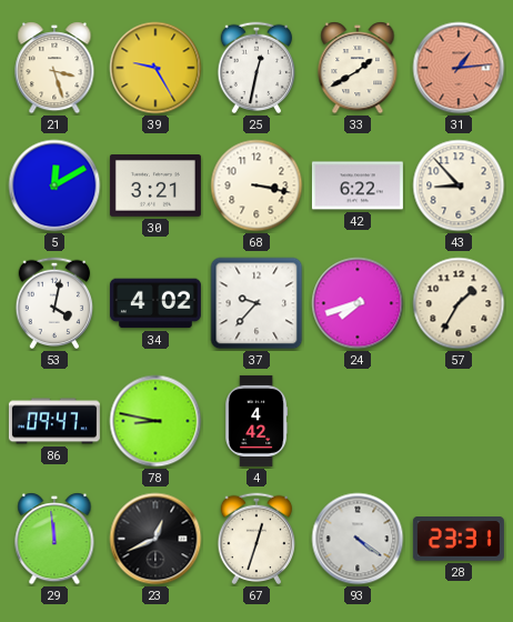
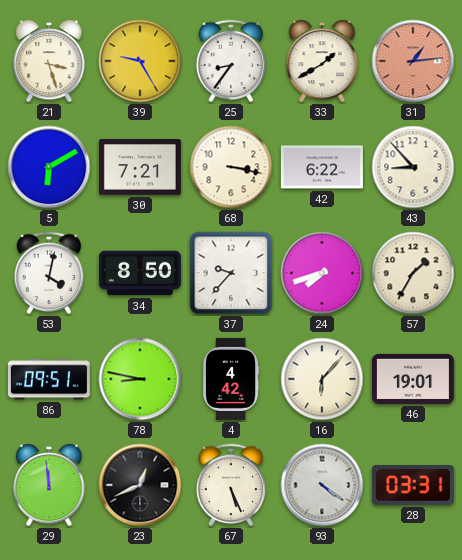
25: 12:32 -> 8:36 (231, 61)
5: 12:10 -> 6:10 (49, 167)
30: 3:21 -> 7:21 (140, 168)
34: 4:02 -> 8:50 (140, 273)
86: 09:47 -> 09:51 (49, 379)
16: none -> 6:07 (322, 379)
46: none -> 19:01 (413, 379)
67: 12:33 -> 5:26 (231, 485)
28: 23:31 -> 03:31 (413, 486)
